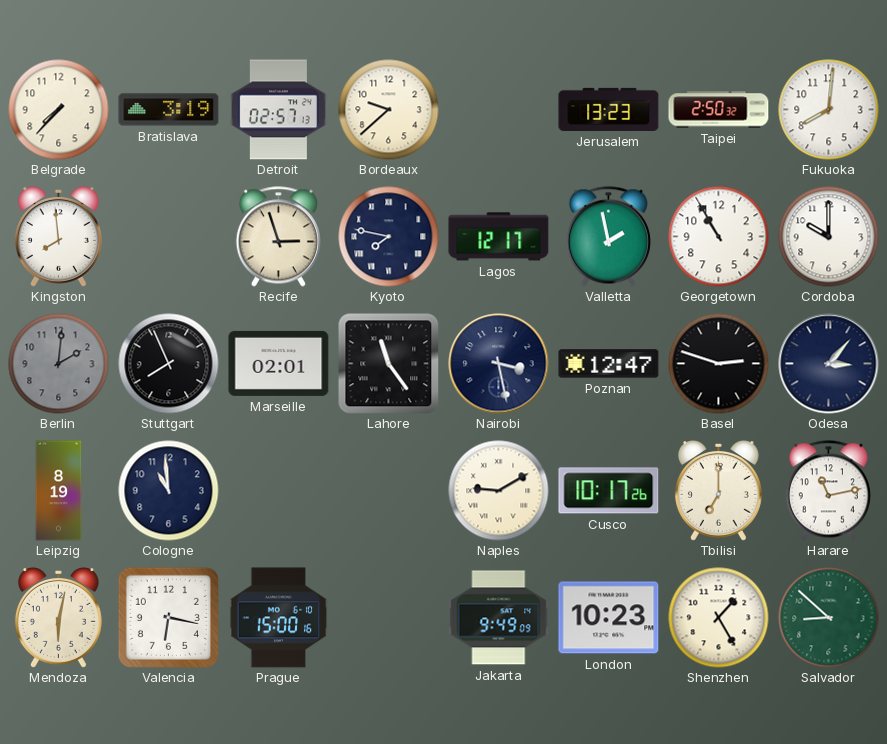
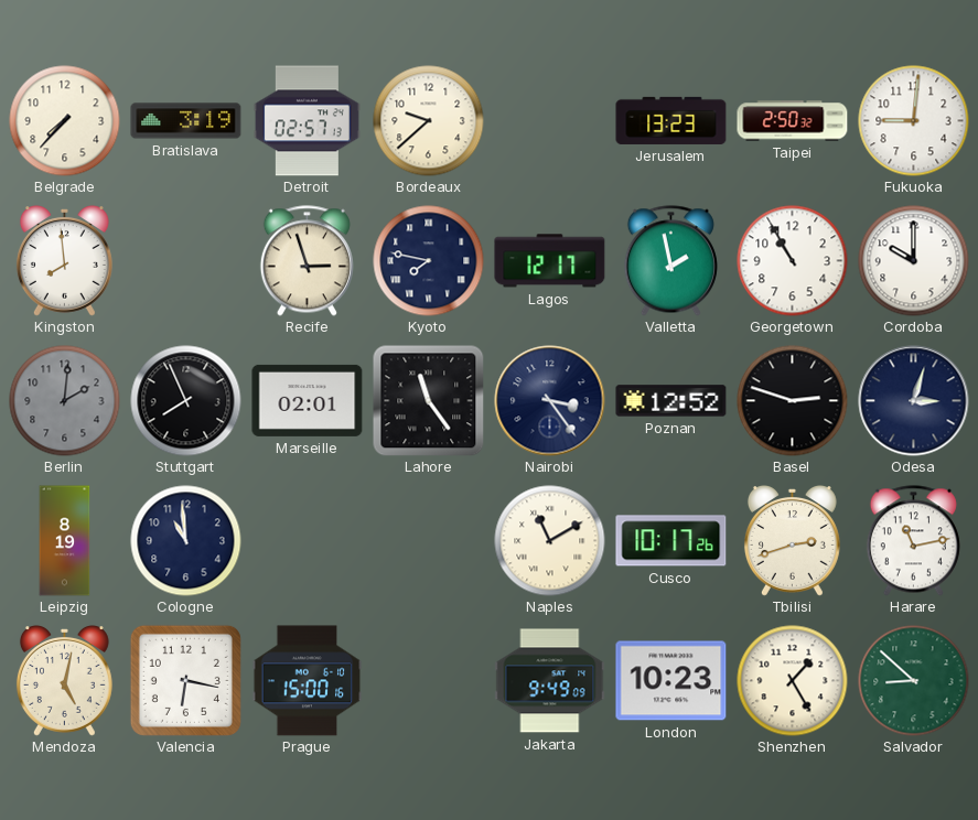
Fukuoka: 8:01 -> 9:01 (914, 121)
Nairobi: 3:28 -> 3:24 (550, 401)
Poznan: 12:47 -> 12:52 (671, 401)
Odesa: 3:07 -> 3:03 (914, 401)
Naples: 9:10 -> 11:10 (550, 541)
Tbilisi: 7:00 -> 2:42 (792, 541)
Mendoza: 6:02 -> 5:02 (64, 681)
